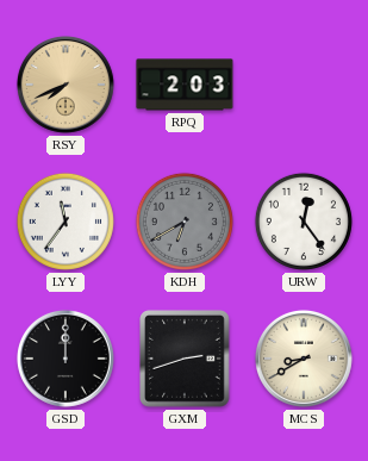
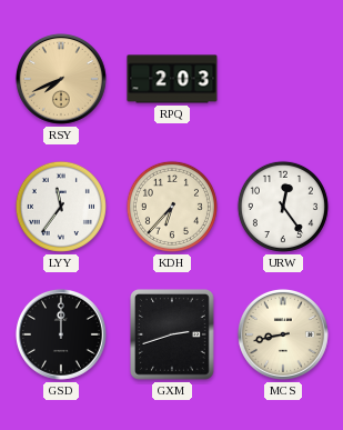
KDH: 6:40 -> 6:37 (172, 207)
KDH dial: grey -> cream (172, 207)
MCS: 8:40 -> 8:43 (283, 334)
